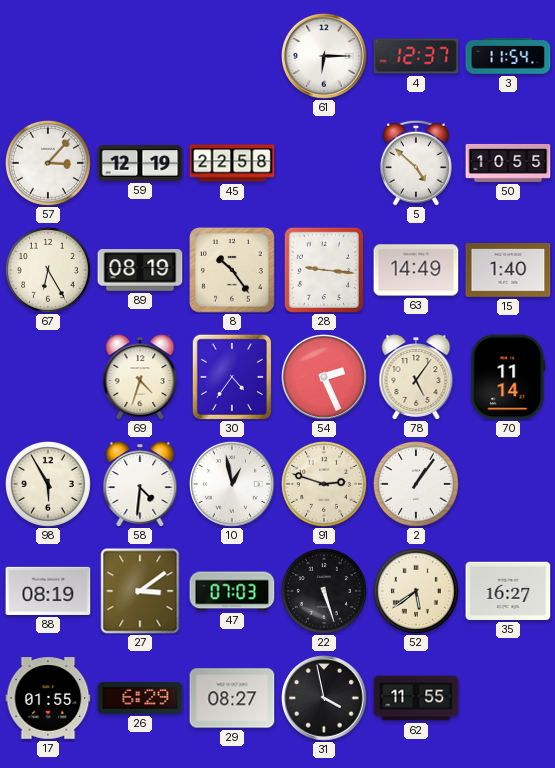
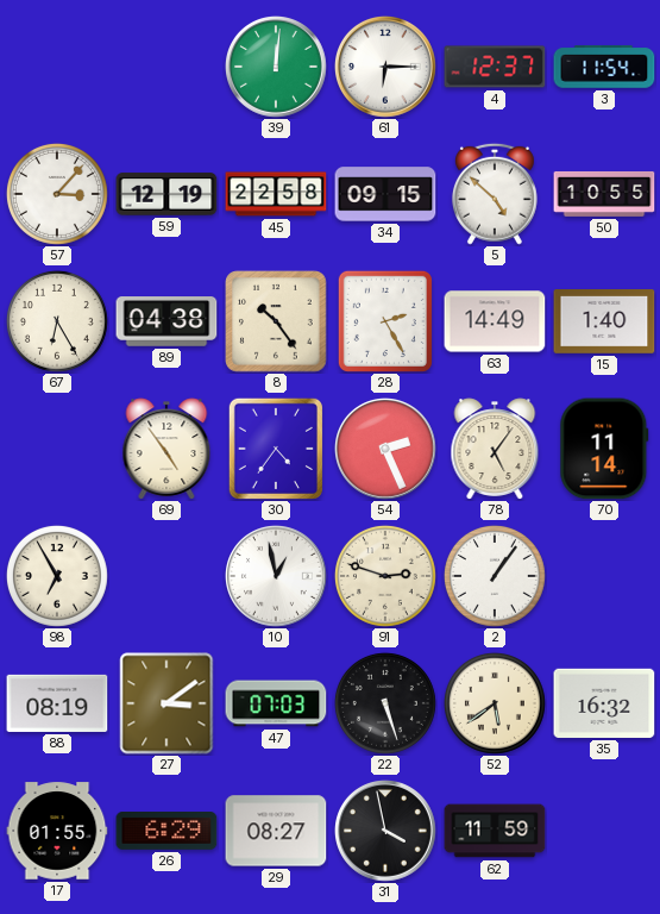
39: none -> 12:01 (277, 68)
34: none -> 09:15 (385, 194)
89: 08:19 -> 04:38 (166, 321)
28: 9:16 -> 2:25 (385, 321)
69: 4:33 -> 4:54 (166, 449)
98: 5:55 -> 6:55 (57, 576)
58: 4:31 -> none (140, 484)
35: 16:27 -> 16:32 (604, 703)
62: 11:55 -> 11:59 (495, 831)
